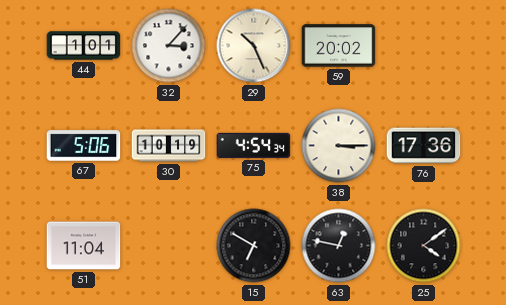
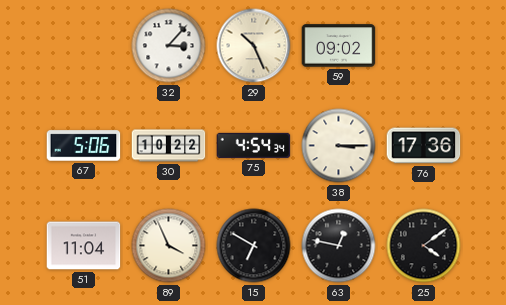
44: 1:01 -> none (84, 46)
59: 20:02 -> 09:02 (339, 46)
30: 10:19 -> 10:22 (169, 146)
89: none -> 3:56 (169, 246)
